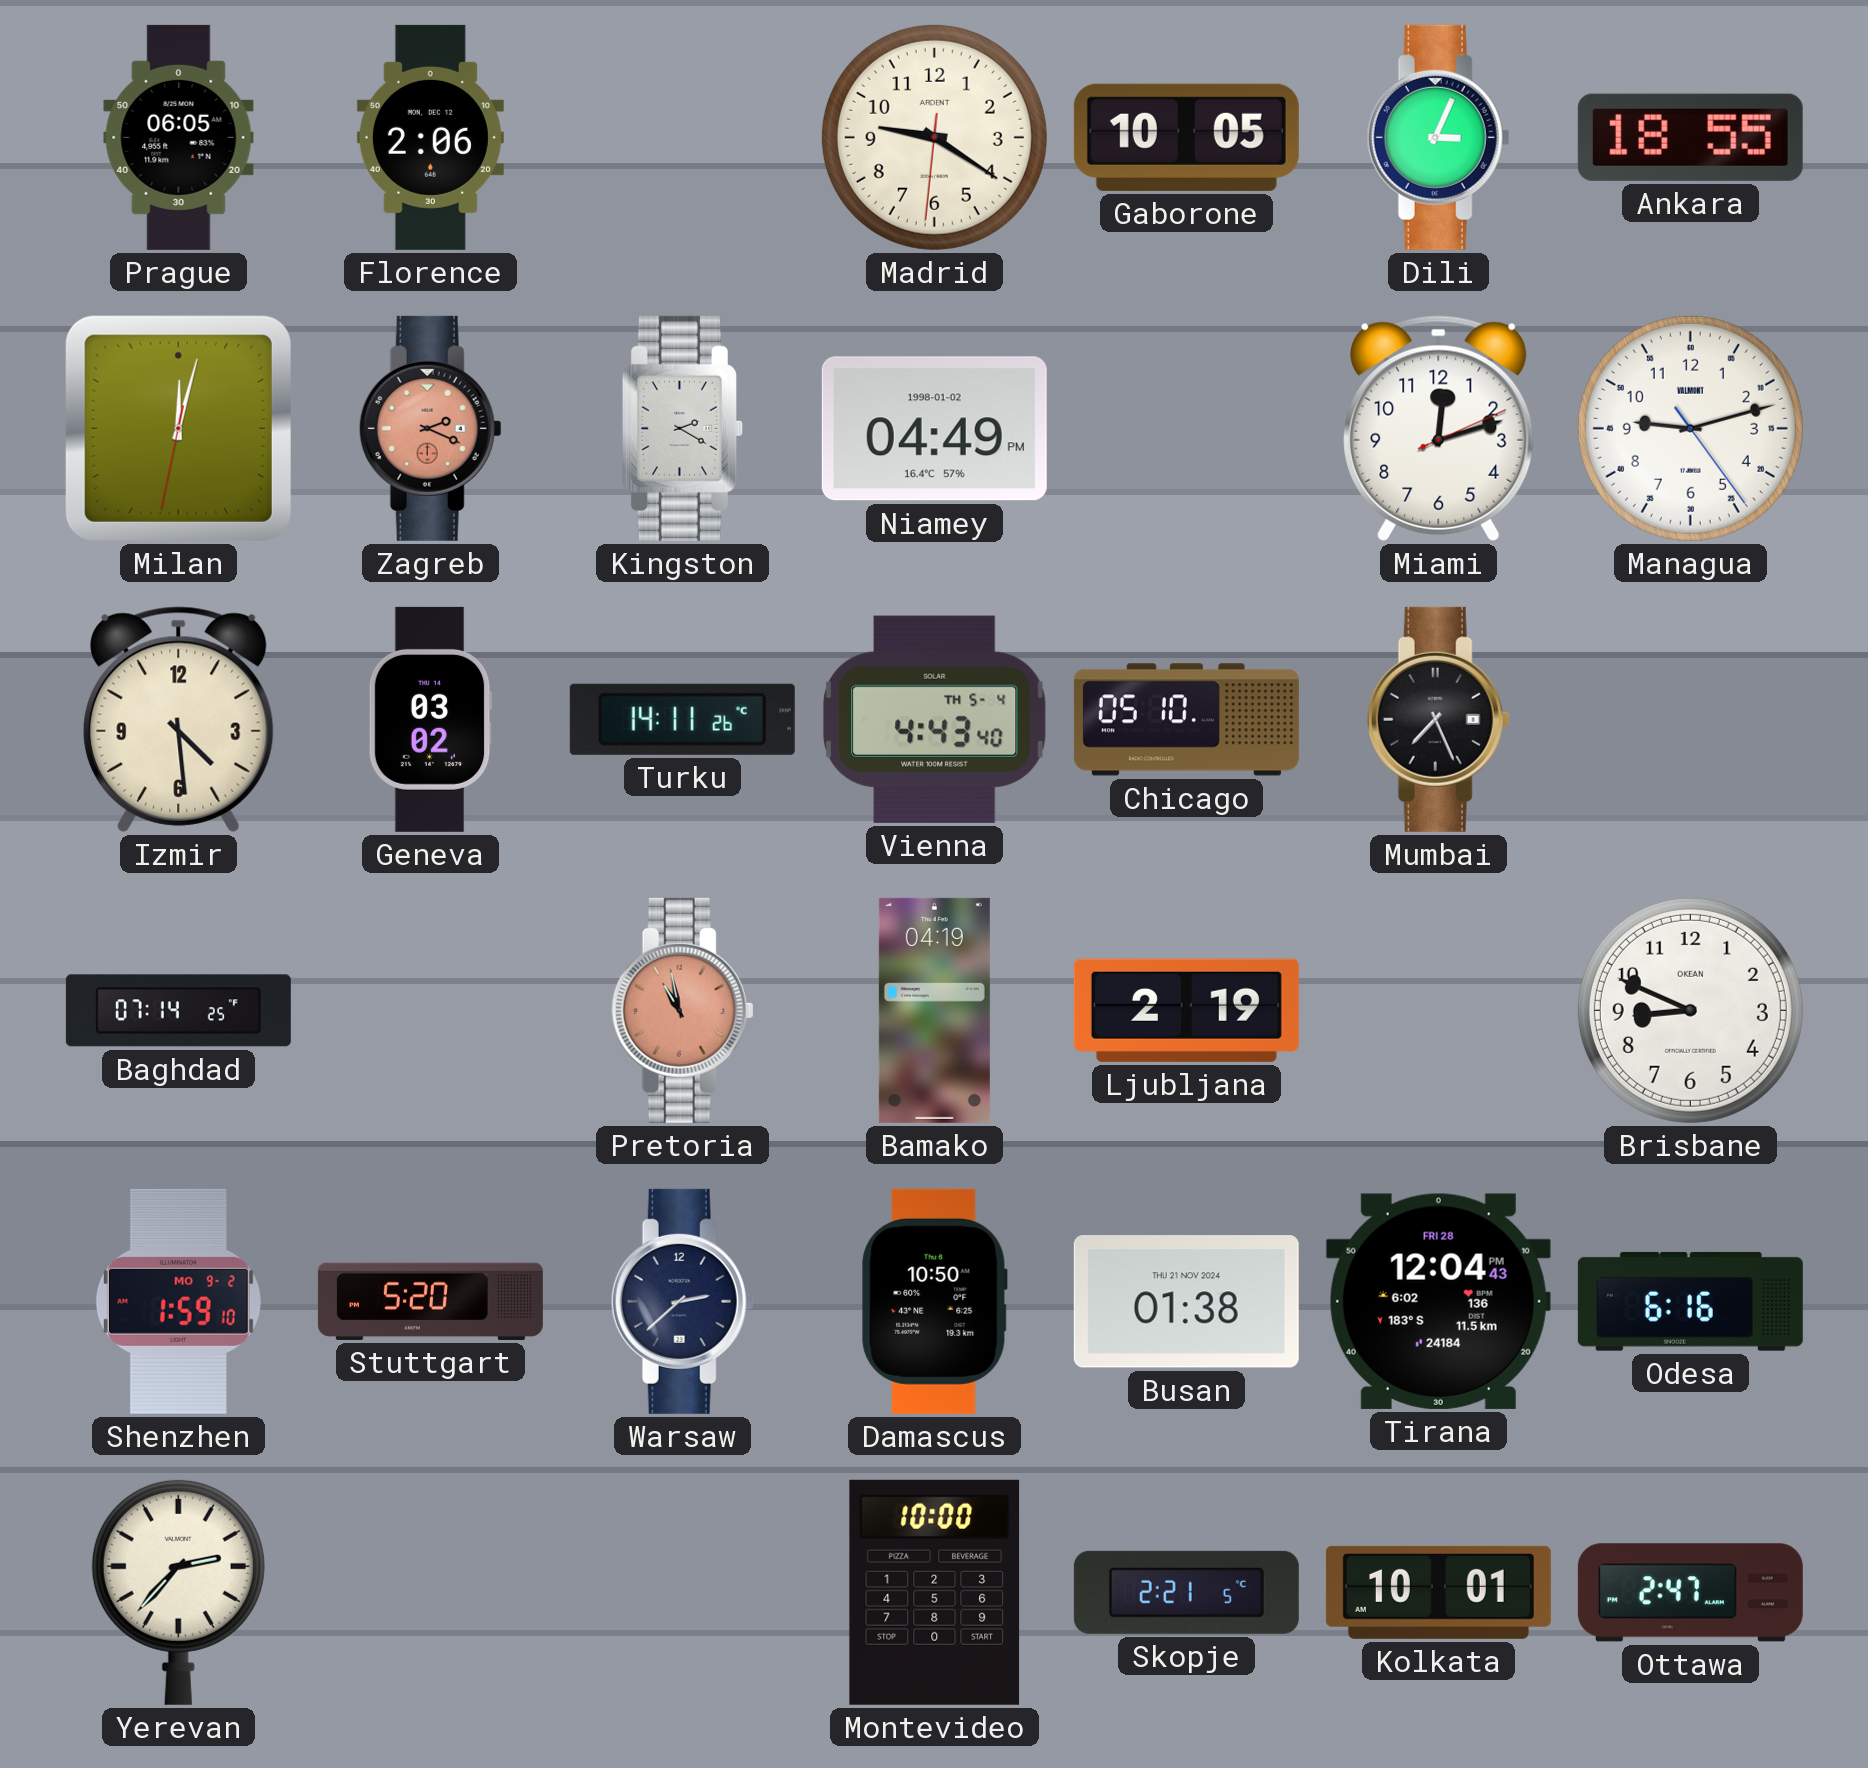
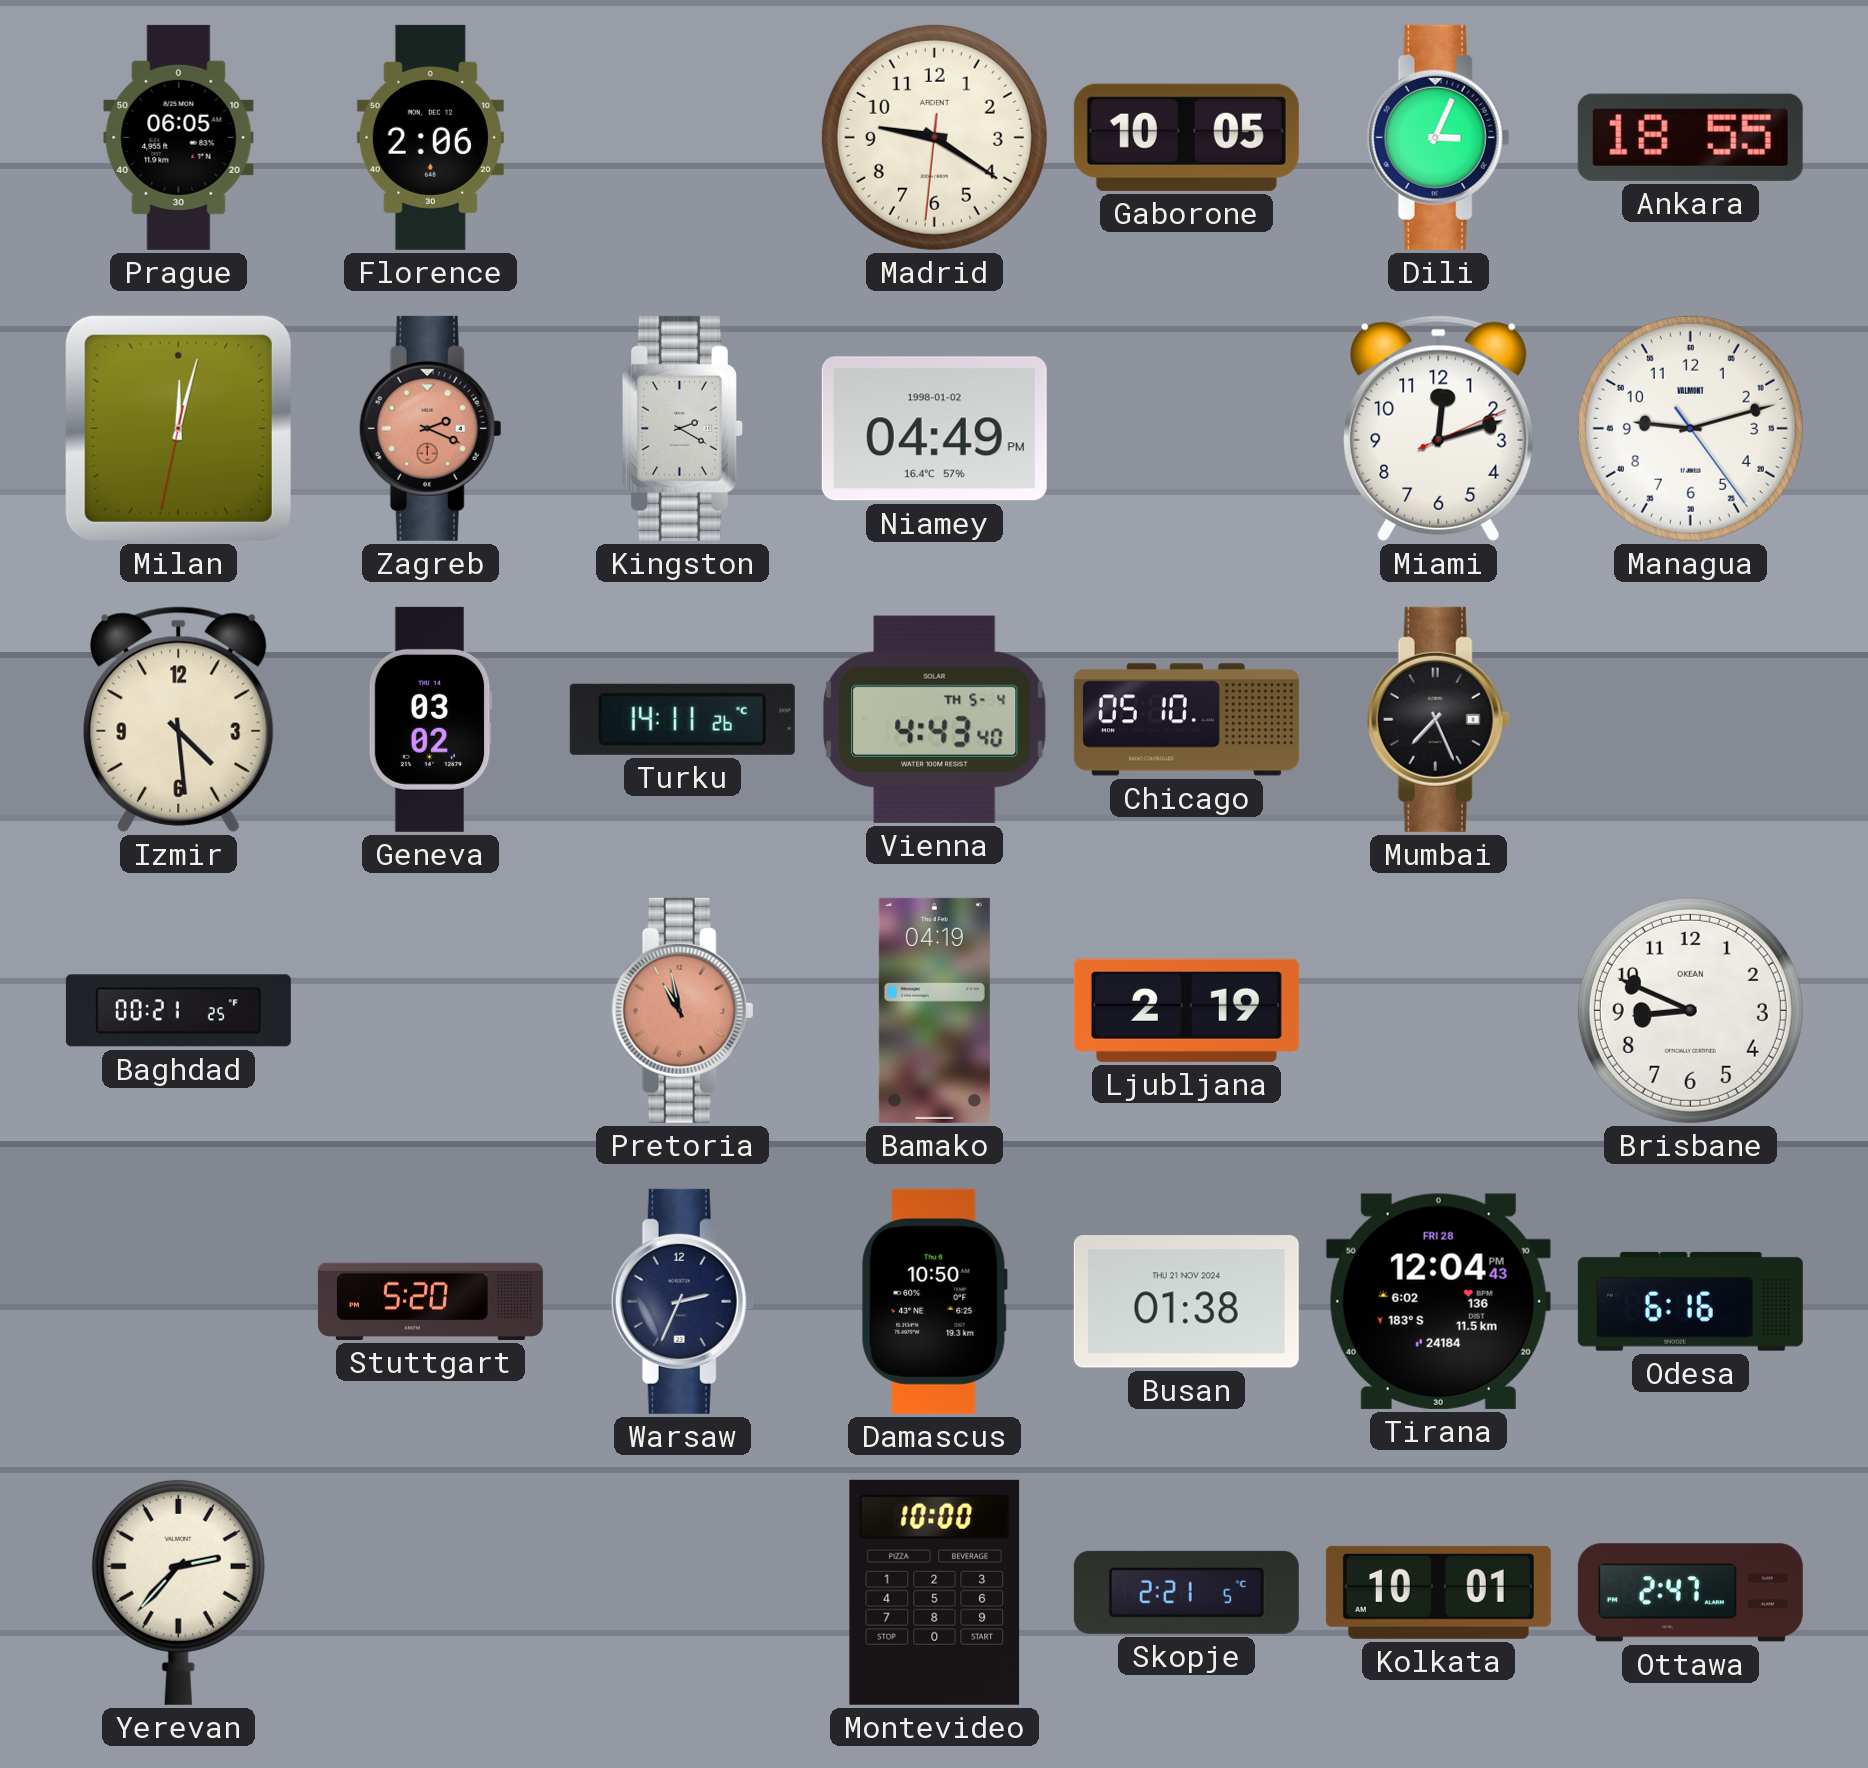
Baghdad: 07:14 -> 00:21 (178, 1011)
Shenzhen: 1:59 -> none (178, 1301)
Warsaw: 2:38 -> 2:34 (682, 1301)
